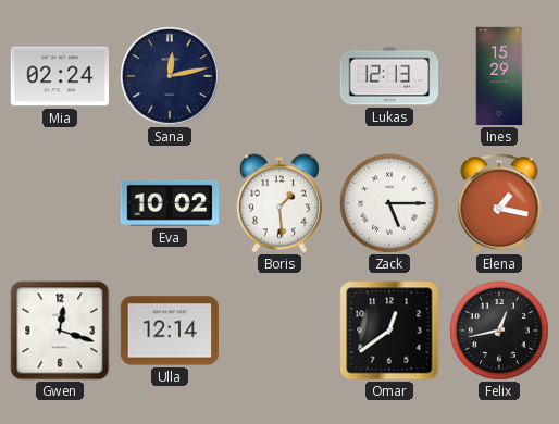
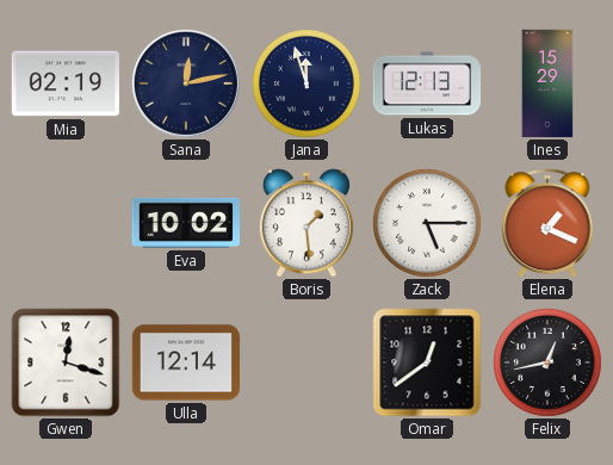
Mia: 02:24 -> 02:19 (64, 83)
Jana: none -> 11:57 (306, 83)
Elena: 1:17 -> 1:19 (547, 223)
